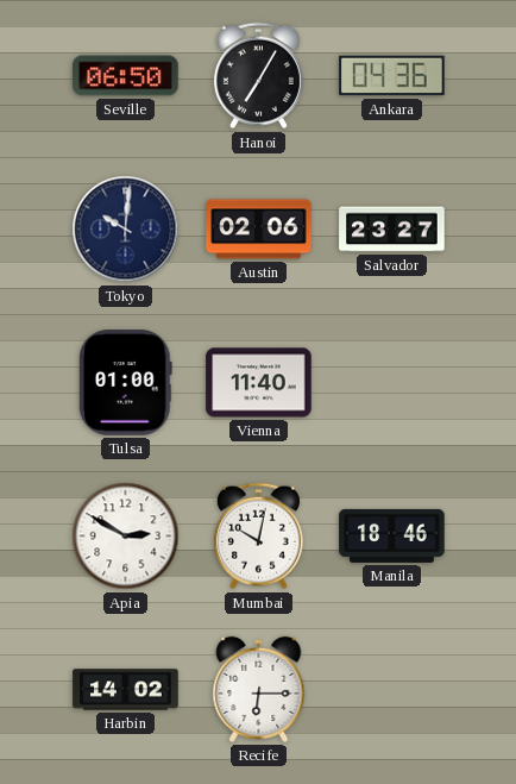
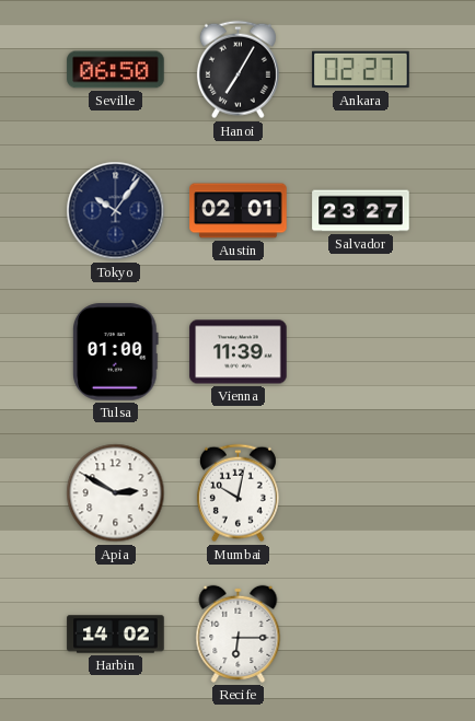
Ankara: 04:36 -> 02:27 (361, 70)
Tokyo: 10:01 -> 10:06 (116, 211)
Austin: 02:06 -> 02:01 (239, 211)
Vienna: 11:40 -> 11:39 (239, 352)
Manila: 18:46 -> none (392, 535)
